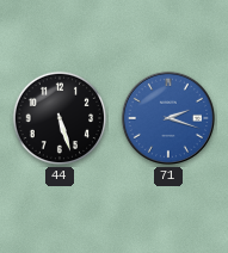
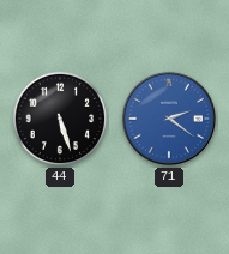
71: 2:18 -> 2:21 (169, 119)
